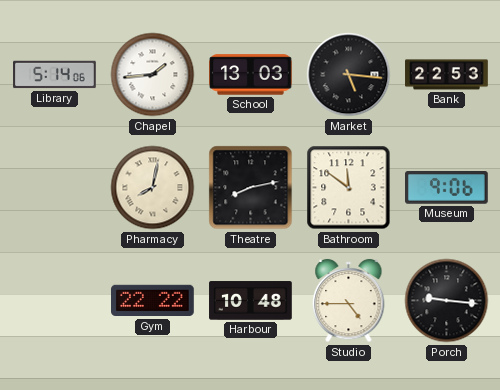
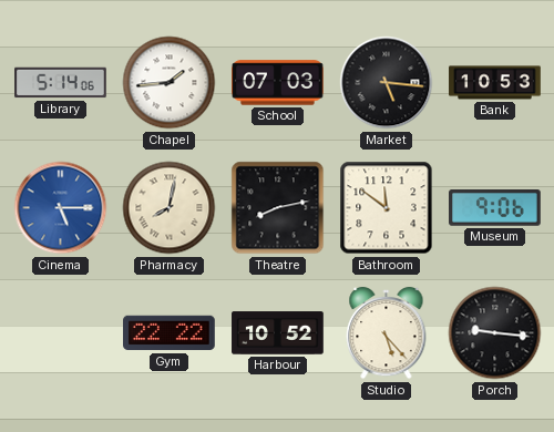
School: 13:03 -> 07:03 (278, 83)
Bank: 22:53 -> 10:53 (495, 83)
Cinema: none -> 5:15 (61, 208)
Harbour: 10:48 -> 10:52 (278, 333)
Studio: 4:45 -> 5:23 (387, 333)
